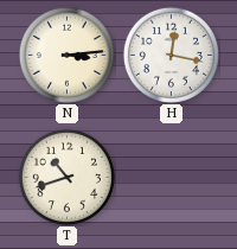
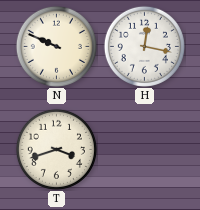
N: 3:14 -> 9:49 (56, 46)
T: 10:42 -> 3:42 (56, 149)
